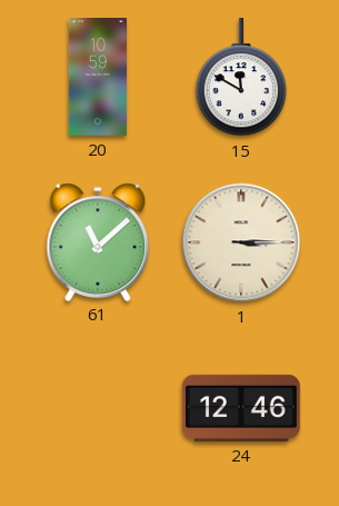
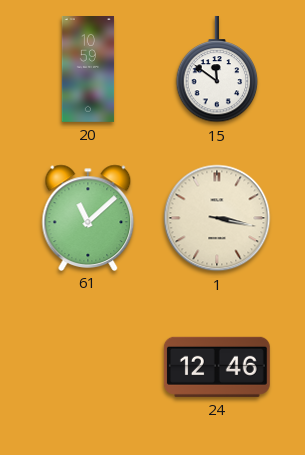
15: 11:50 -> 11:51 (217, 69)
1: 3:15 -> 3:17 (217, 218)
